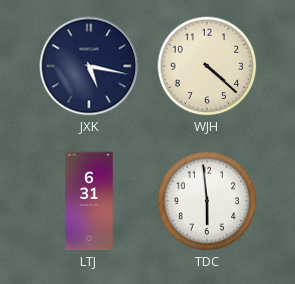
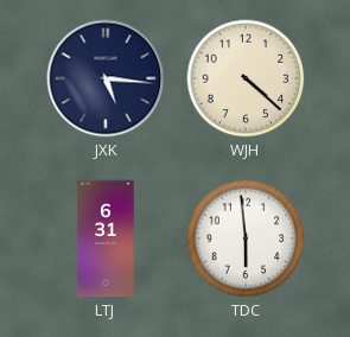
JXK: 5:17 -> 5:16 (106, 78)
